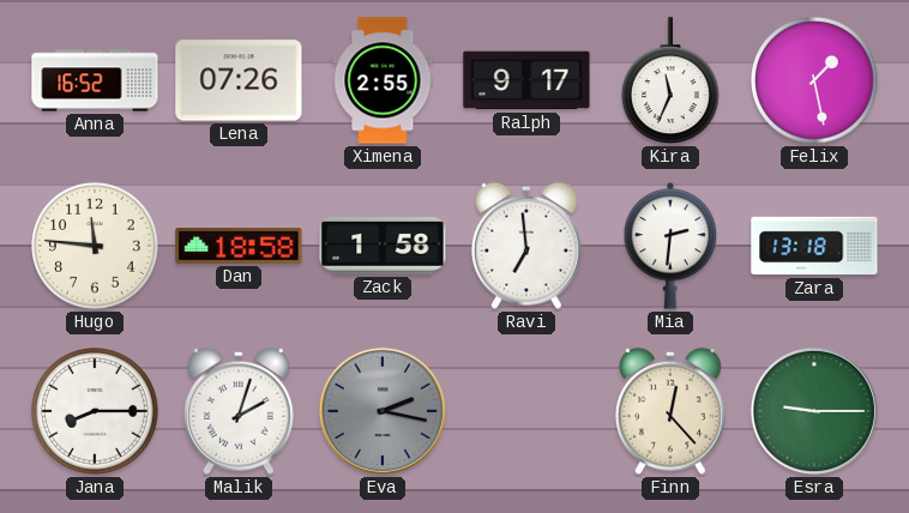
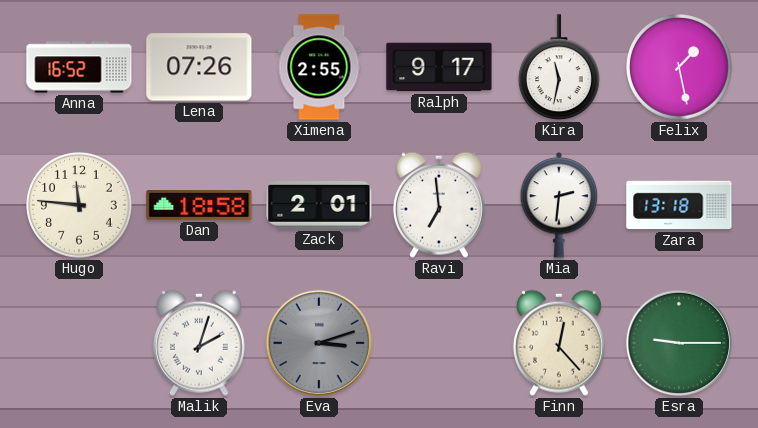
Kira: 11:34 -> 11:32 (559, 68)
Zack: 1:58 -> 2:01 (319, 206)
Jana: 8:15 -> none (96, 412)
Eva: 2:17 -> 3:12 (319, 343)
